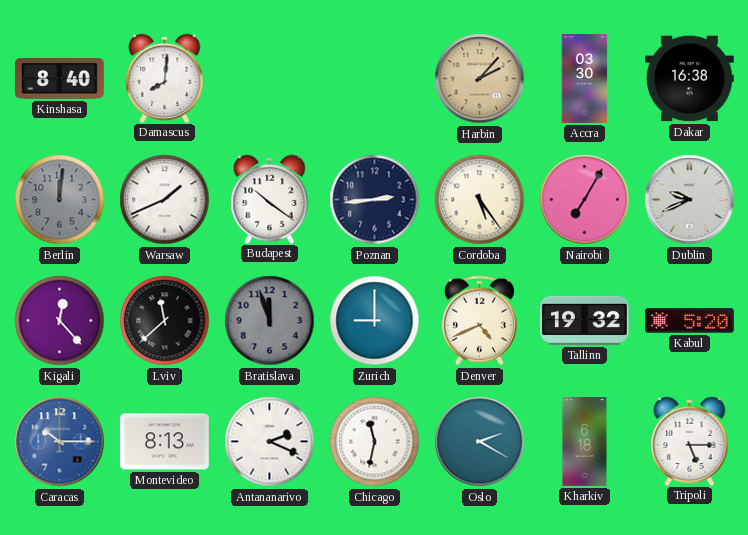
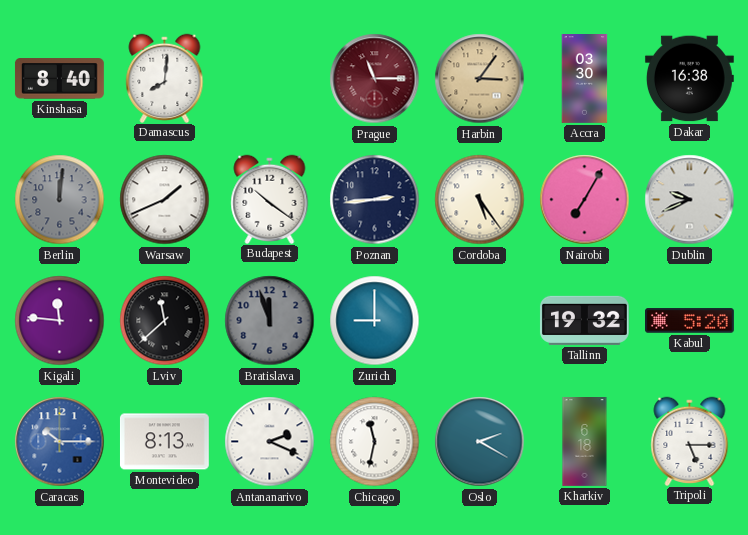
Prague: none -> 11:15 (375, 79)
Harbin: 2:07 -> 3:06 (480, 79)
Kigali: 12:23 -> 11:46 (60, 321)
Denver: 4:41 -> none (479, 321)
